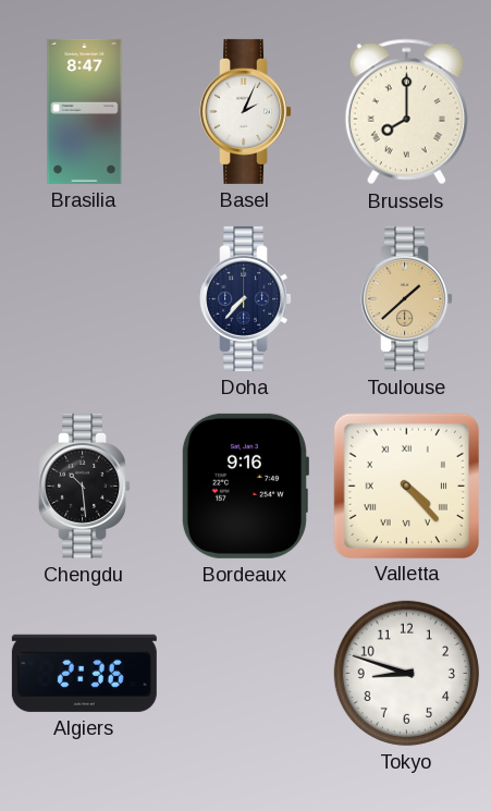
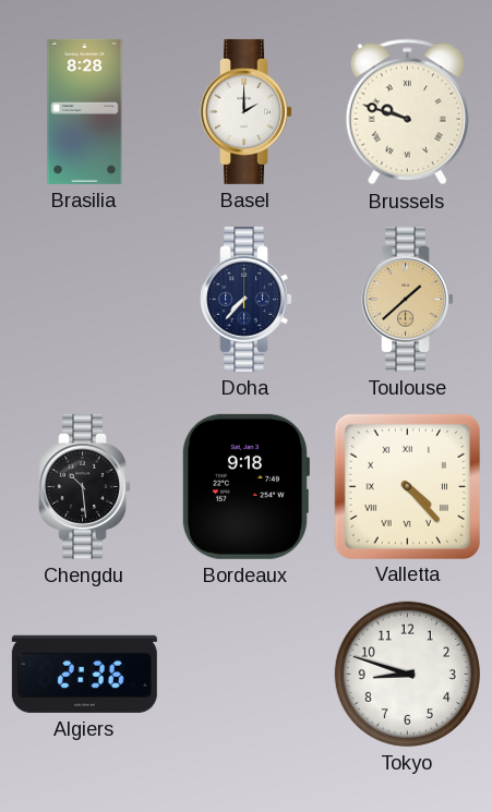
Brasilia: 8:47 -> 8:28 (85, 111)
Basel: 2:04 -> 2:00 (247, 111)
Brussels: 8:00 -> 9:48 (407, 112)
Bordeaux: 9:16 -> 9:18 (245, 486)
